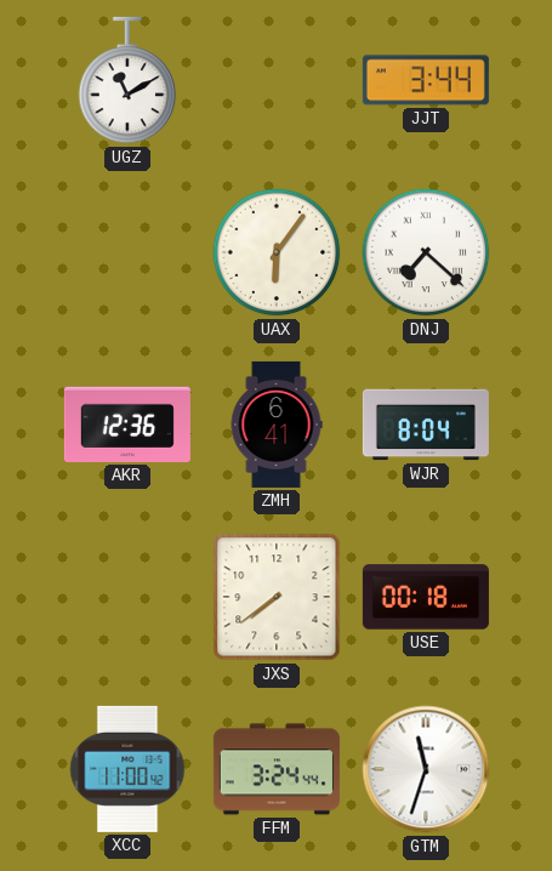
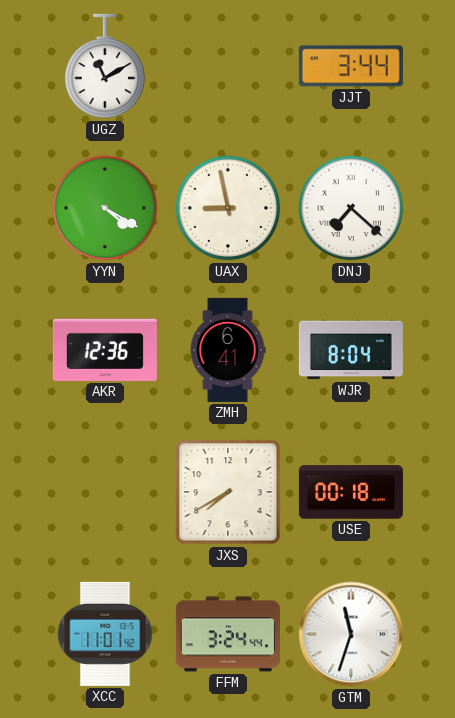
YYN: none -> 4:20 (105, 208)
UAX: 6:06 -> 8:58 (228, 208)
JXS: 7:39 -> 7:40 (228, 492)
XCC: 11:00 -> 11:01 (105, 634)
